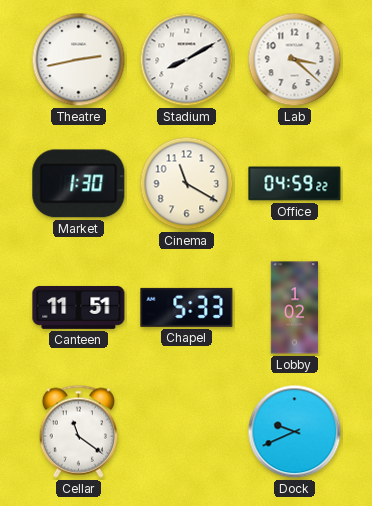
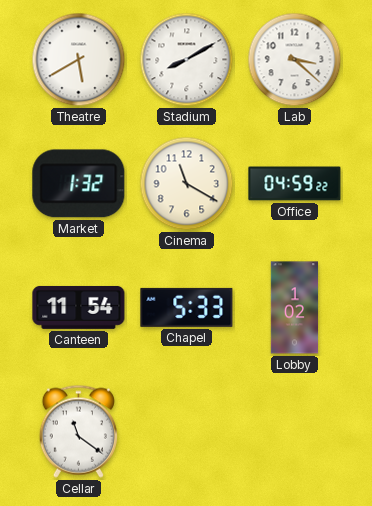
Theatre: 2:43 -> 5:40 (79, 60)
Market: 1:30 -> 1:32 (79, 184)
Canteen: 11:51 -> 11:54 (79, 307)
Dock: 9:41 -> none (295, 432)
